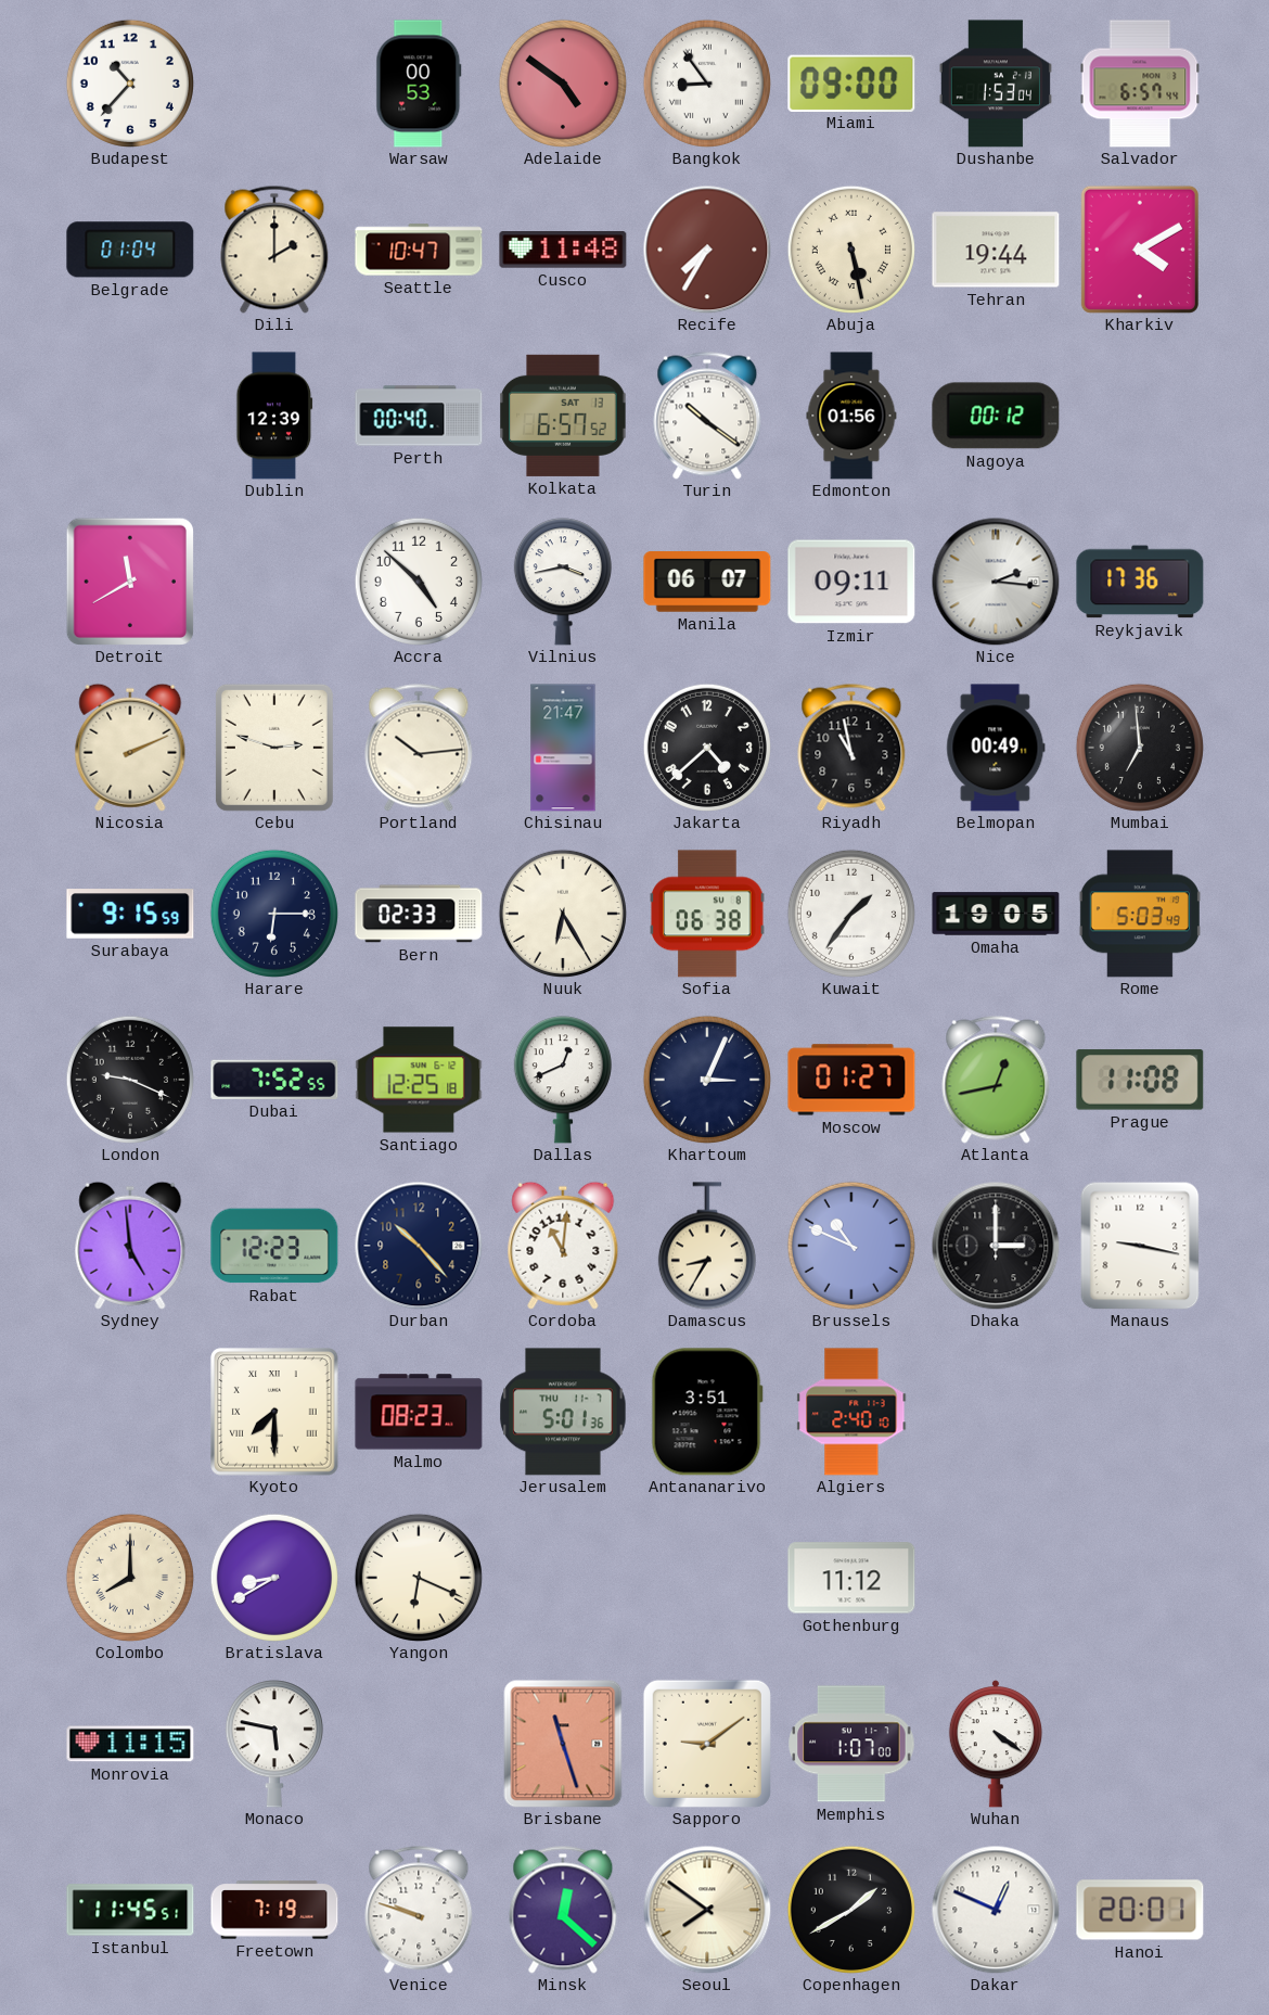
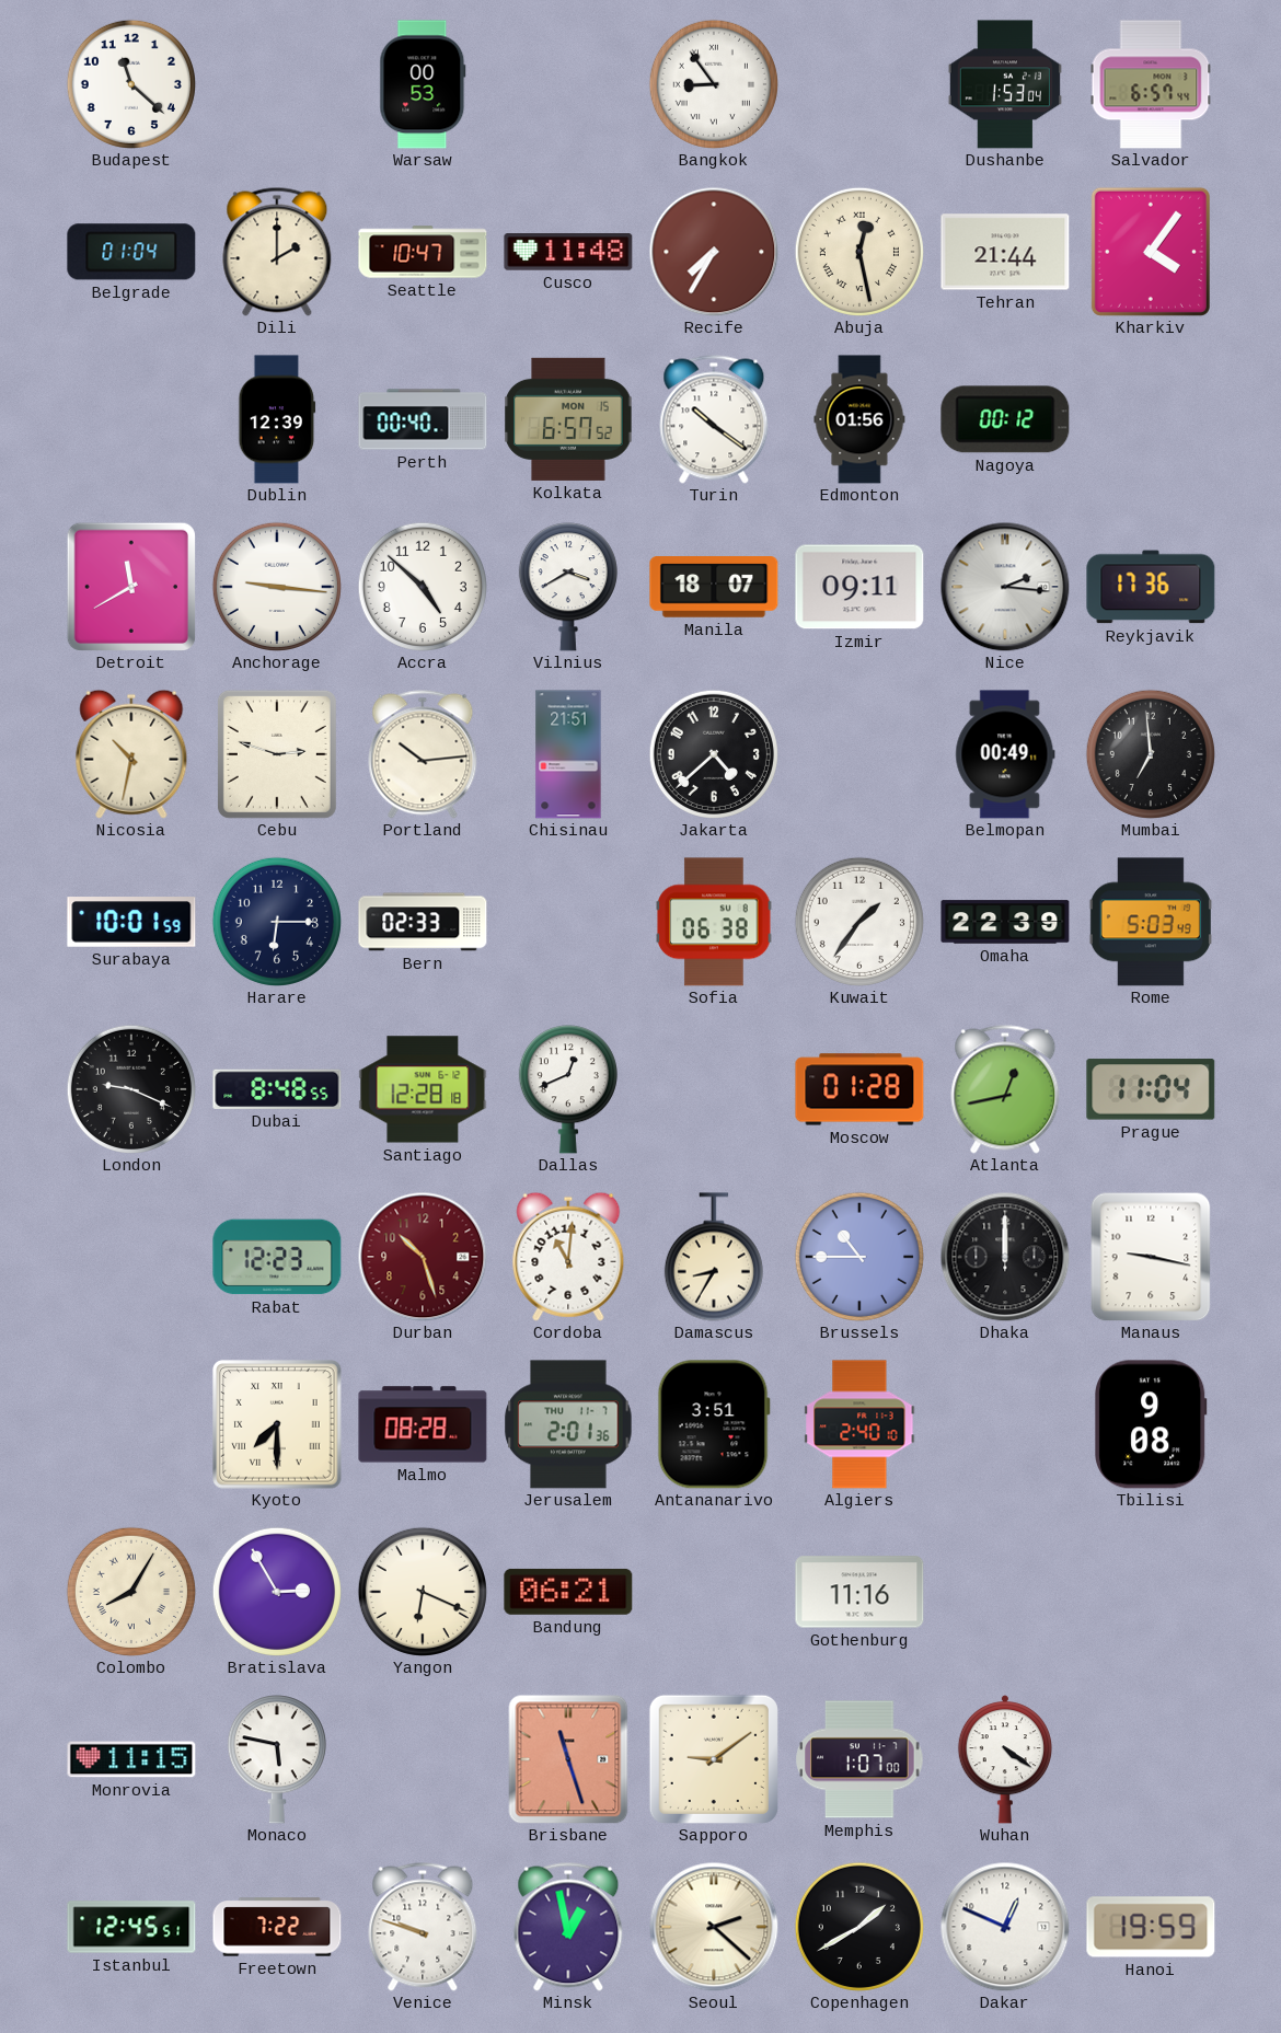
Budapest: 10:37 -> 11:22 (131, 84)
Adelaide: 4:51 -> none (563, 84)
Miami: 09:00 -> none (851, 82)
Abuja: 5:28 -> 12:28 (859, 252)
Tehran: 19:44 -> 21:44 (1005, 252)
Kharkiv: 4:10 -> 4:06 (1151, 252)
Kolkata date: SAT 13 -> MON 15 (568, 419)
Anchorage: none -> 9:16 (277, 587)
Vilnius: 3:43 -> 3:40 (568, 587)
Manila: 06:07 -> 18:07 (714, 588)
Nicosia: 2:11 -> 10:32 (131, 754)
Chisinau: 21:47 -> 21:51 (568, 754)
Riyadh: 10:58 -> none (851, 748)
Surabaya: 9:15 -> 10:01 (131, 922)
Nuuk: 6:25 -> none (563, 914)
Omaha: 19:05 -> 22:39 (1005, 922)
Dubai: 7:52 -> 8:48 (277, 1089)
Santiago: 12:25 -> 12:28 (423, 1089)
Khartoum: 3:04 -> none (707, 1080)
Moscow: 01:27 -> 01:28 (859, 1089)
Prague: 11:08 -> 11:04 (1151, 1089)
Sydney: 4:59 -> none (130, 1246)
Durban: 10:23 -> 10:27 (423, 1257)
Durban dial: navy -> burgundy (423, 1257)
Brussels: 10:49 -> 10:45 (859, 1257)
Dhaka: 3:00 -> 12:00 (1005, 1257)
Malmo: 08:23 -> 08:28 (423, 1424)
Jerusalem: 5:01 -> 2:01 (568, 1424)
Tbilisi: none -> 9:08 (1151, 1424)
Colombo: 8:00 -> 8:05 (131, 1592)
Bratislava: 8:40 -> 2:55 (277, 1592)
Bandung: none -> 06:21 (568, 1592)
Gothenburg: 11:12 -> 11:16 (859, 1592)
Istanbul: 11:45 -> 12:45 (131, 1927)
Freetown: 7:19 -> 7:22 (277, 1927)
Minsk: 12:22 -> 12:58 (568, 1927)
Seoul: 7:51 -> 2:22 (714, 1927)
Hanoi: 20:01 -> 19:59 (1151, 1927)
